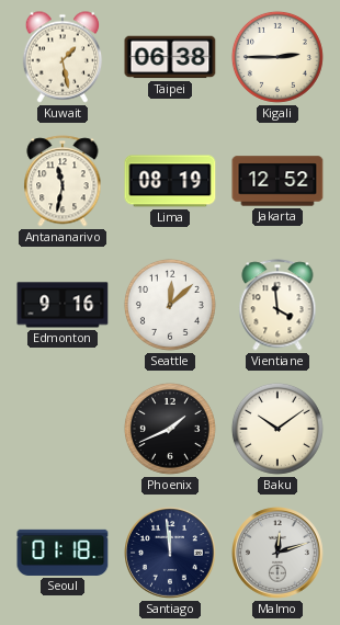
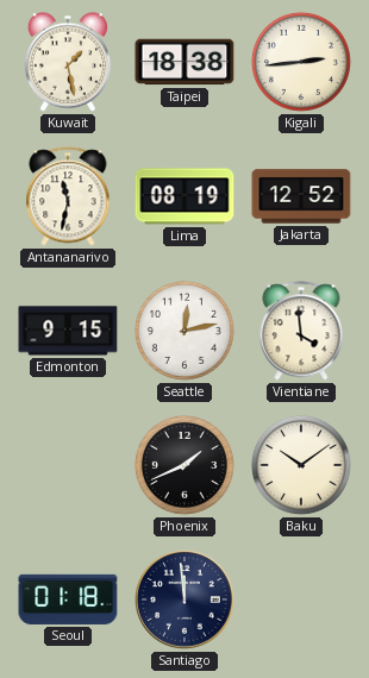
Taipei: 06:38 -> 18:38 (185, 62)
Kigali: 2:45 -> 2:44 (301, 62)
Edmonton: 9:16 -> 9:15 (68, 331)
Seattle: 12:08 -> 12:13 (185, 331)
Malmo: 12:12 -> none (279, 554)
